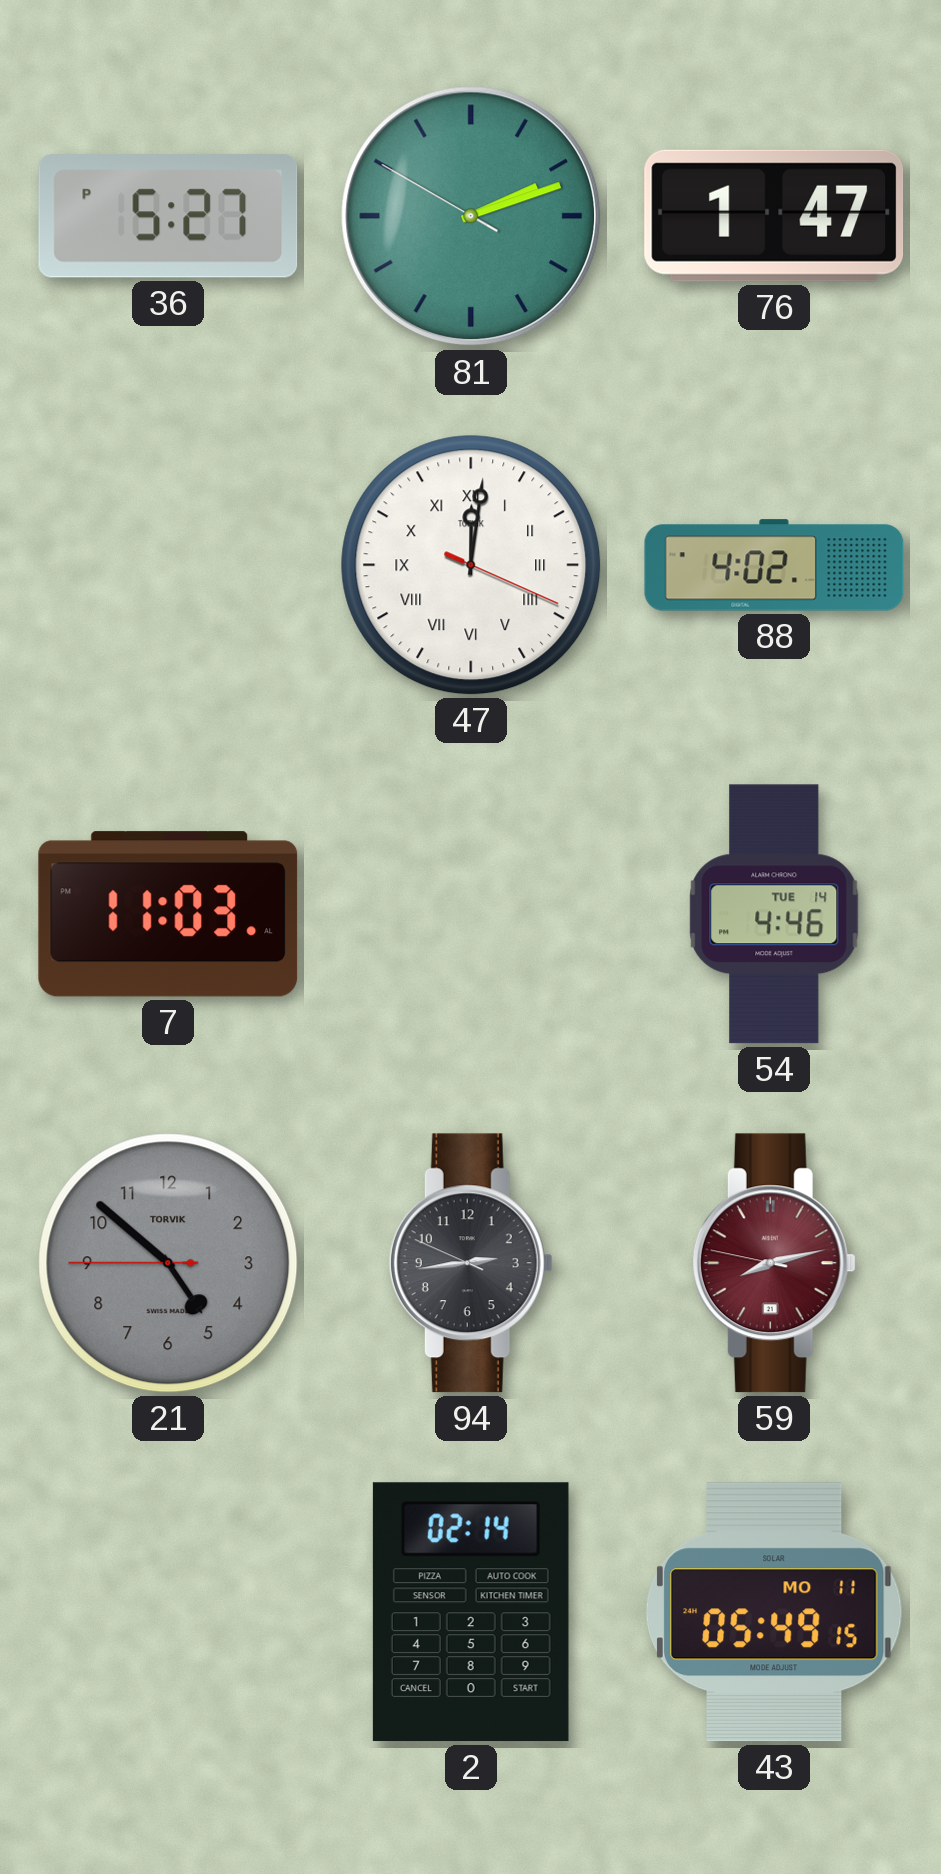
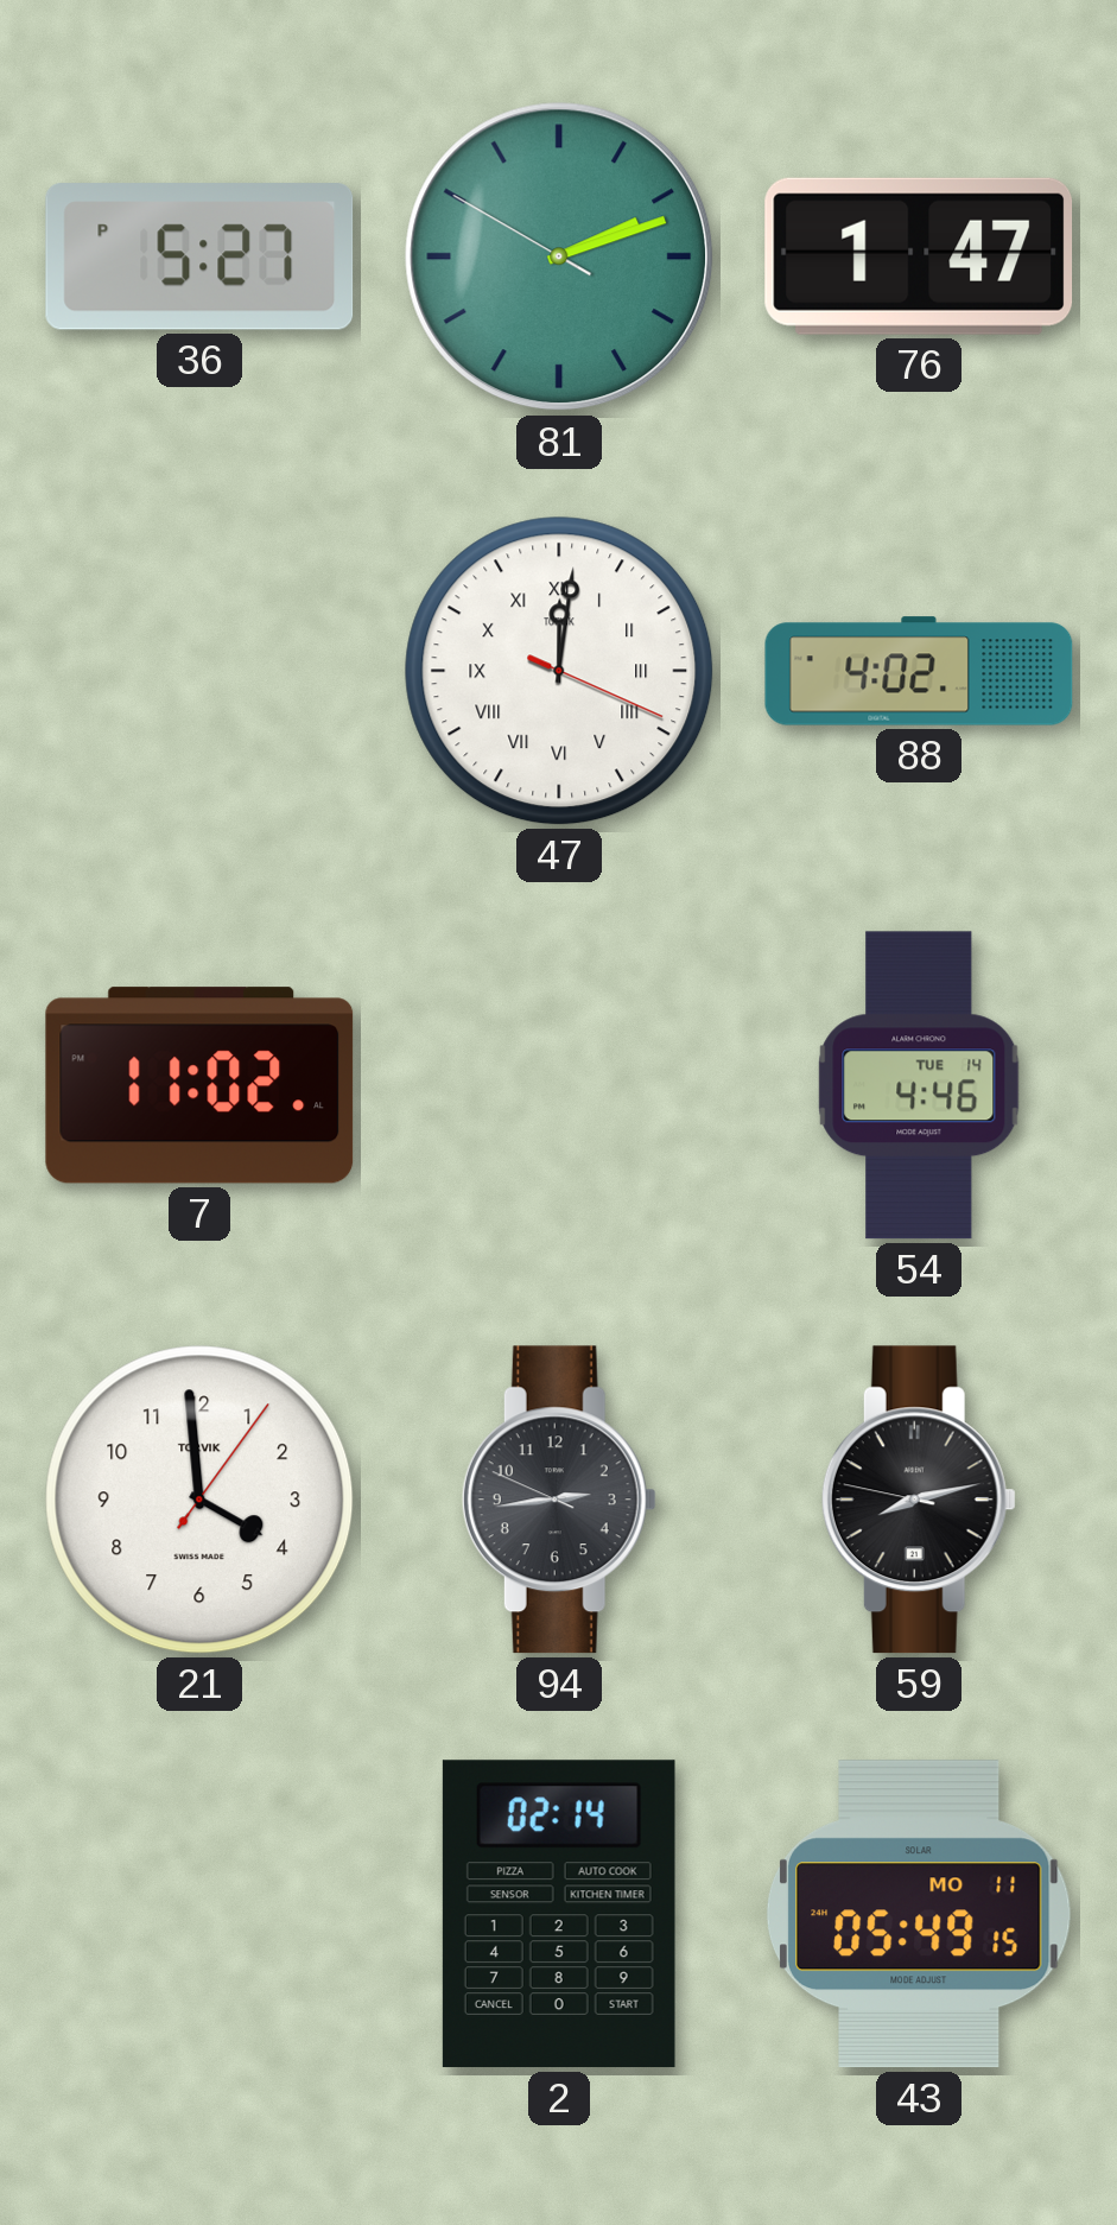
7: 11:03 -> 11:02 (199, 1085)
21: 4:51 -> 3:59 (199, 1500)
21 dial: grey -> white (199, 1500)
59 dial: burgundy -> black (919, 1500)
